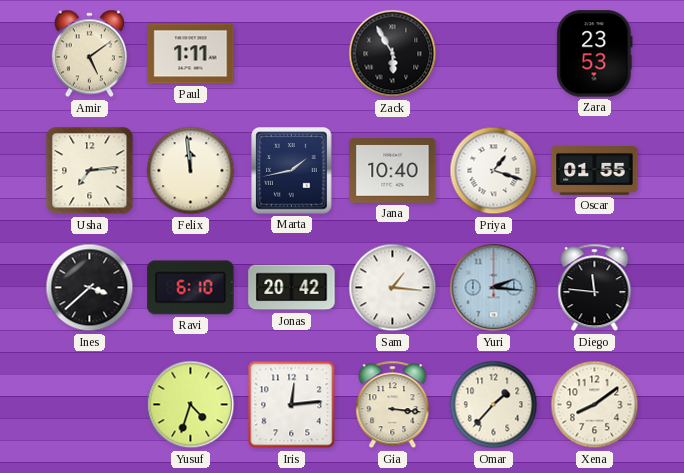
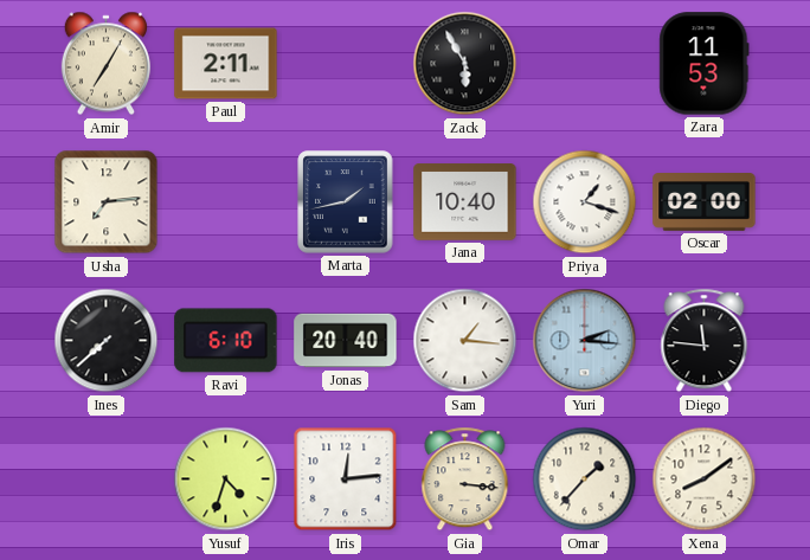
Amir: 5:09 -> 7:05 (105, 64)
Paul: 1:11 -> 2:11 (226, 64)
Zara: 23:53 -> 11:53 (705, 64)
Felix: 11:59 -> none (191, 171)
Oscar: 01:55 -> 02:00 (705, 202)
Ines: 3:38 -> 7:38 (107, 341)
Jonas: 20:42 -> 20:40 (346, 341)
